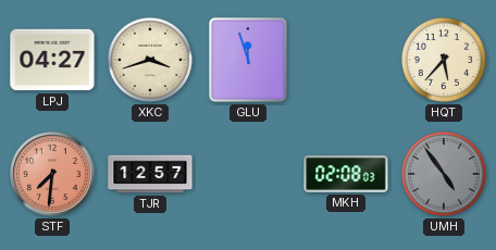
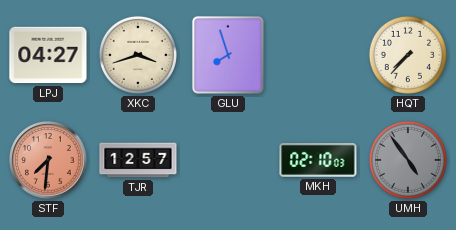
GLU: 11:57 -> 7:57 (228, 55)
HQT: 5:37 -> 7:37 (408, 55)
MKH: 02:08 -> 02:10 (318, 160)
